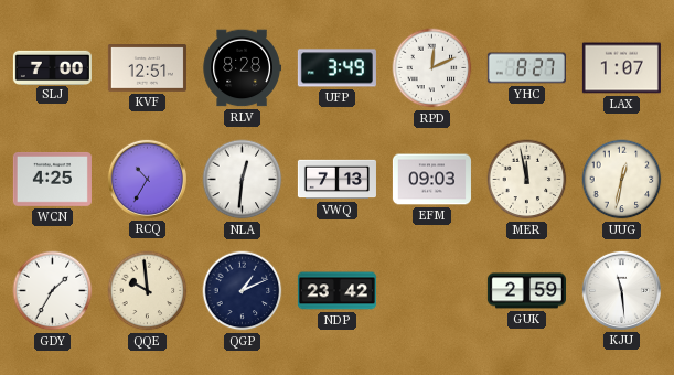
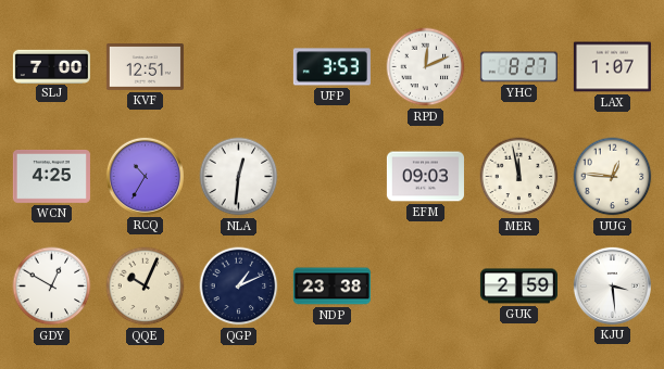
RLV: 8:28 -> none (242, 68)
UFP: 3:49 -> 3:53 (331, 67)
VWQ: 7:13 -> none (336, 180)
UUG: 12:32 -> 12:46 (613, 177)
GDY: 1:35 -> 12:50 (52, 287)
QQE: 9:59 -> 10:04 (146, 287)
NDP: 23:42 -> 23:38 (331, 287)
KJU: 11:29 -> 3:29 (612, 285)
